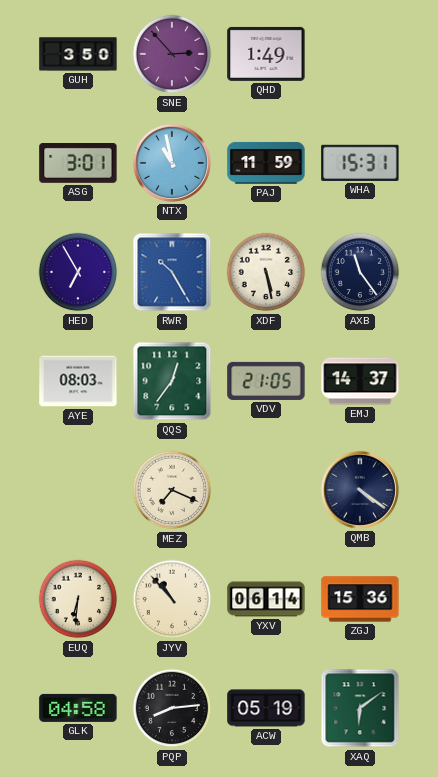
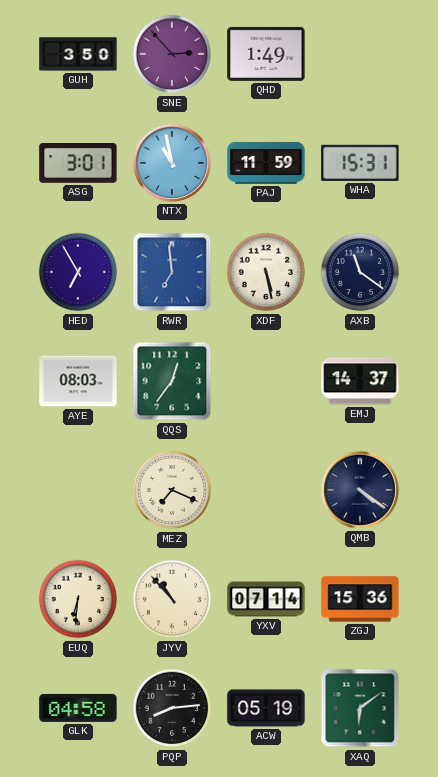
RWR: 10:25 -> 6:59 (172, 272)
AXB: 11:24 -> 11:21 (360, 272)
VDV: 21:05 -> none (266, 381)
YXV: 06:14 -> 07:14 (266, 599)
